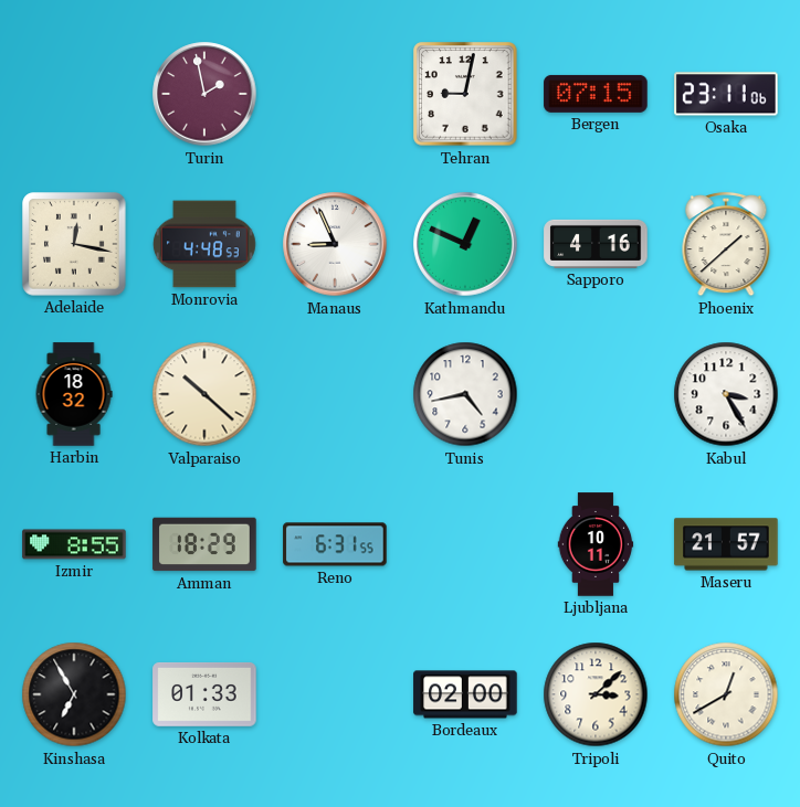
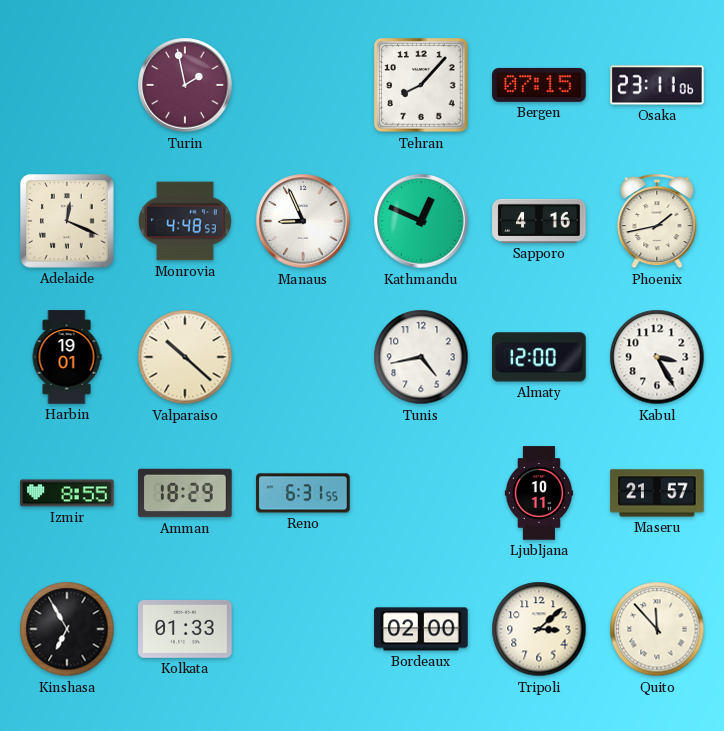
Tehran: 9:02 -> 8:07 (421, 85)
Adelaide: 12:17 -> 12:19 (67, 221)
Phoenix: 1:38 -> 1:43 (657, 221)
Harbin: 18:32 -> 19:01 (67, 357)
Almaty: none -> 12:00 (539, 357)
Quito: 12:40 -> 11:53 (657, 629)
